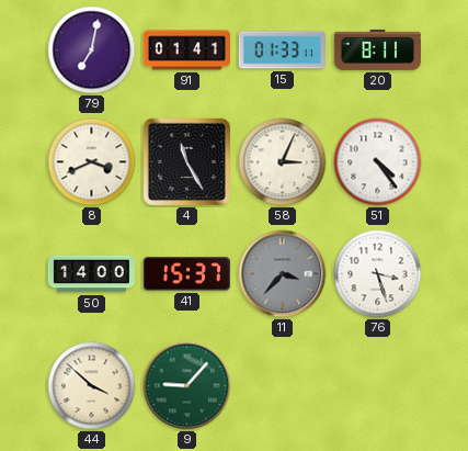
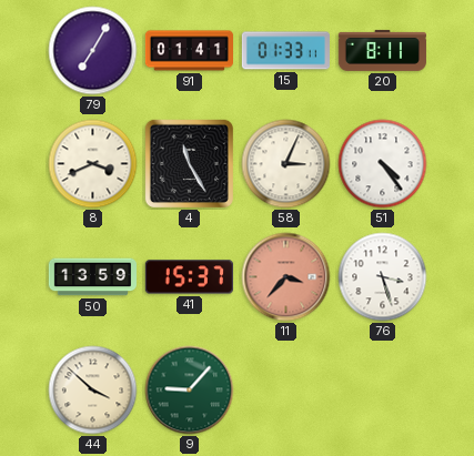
79: 7:02 -> 7:05 (93, 51)
50: 14:00 -> 13:59 (92, 277)
11 dial: grey -> salmon (286, 277)
